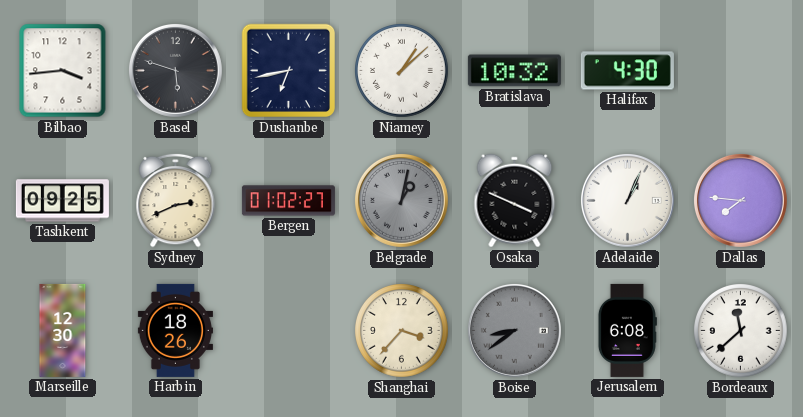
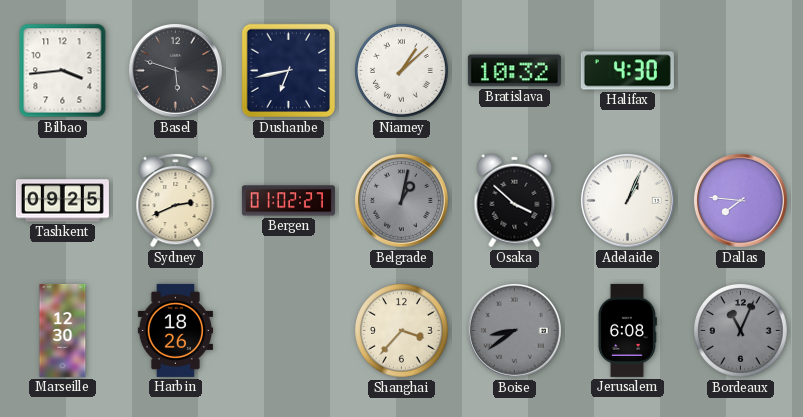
Osaka: 3:49 -> 3:52 (515, 201)
Bordeaux: 11:38 -> 11:04 (741, 331)
Bordeaux dial: white -> grey (741, 331)
